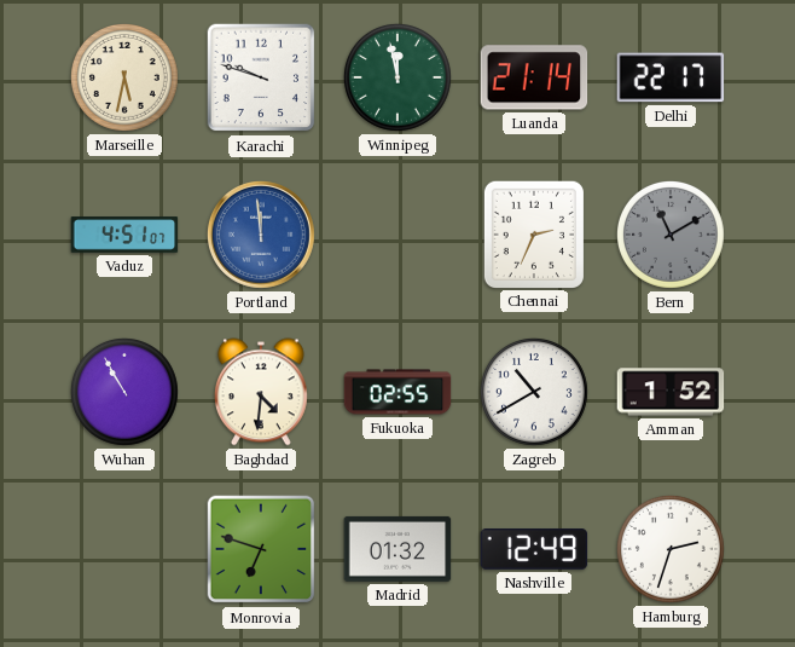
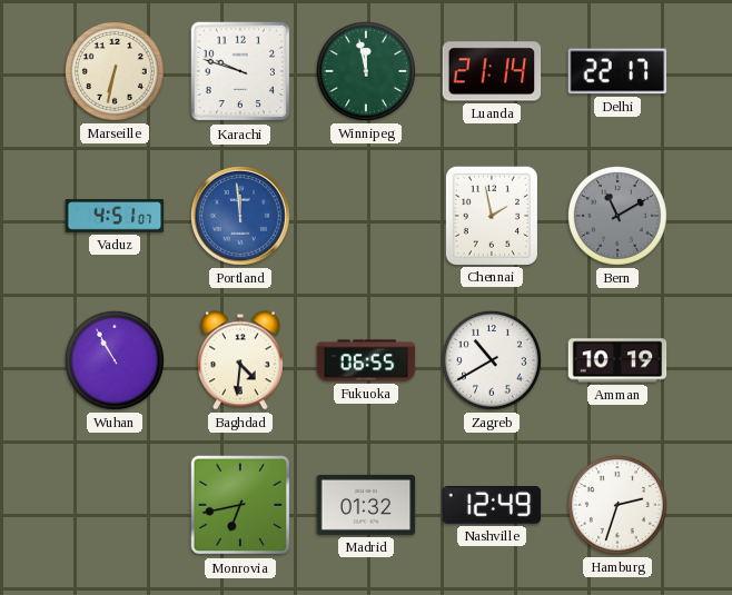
Marseille: 5:32 -> 6:32 (115, 71)
Chennai: 2:34 -> 1:58 (491, 215)
Fukuoka: 02:55 -> 06:55 (366, 360)
Amman: 1:52 -> 10:19 (617, 360)
Monrovia: 6:48 -> 6:43 (240, 505)
